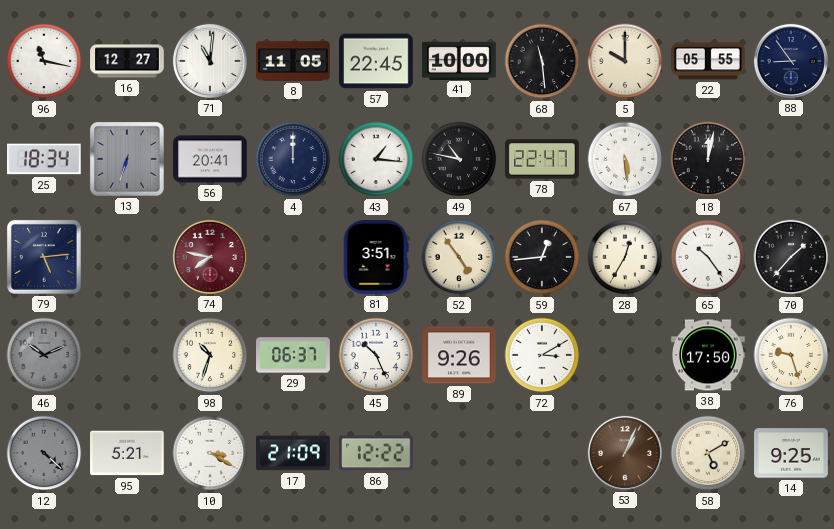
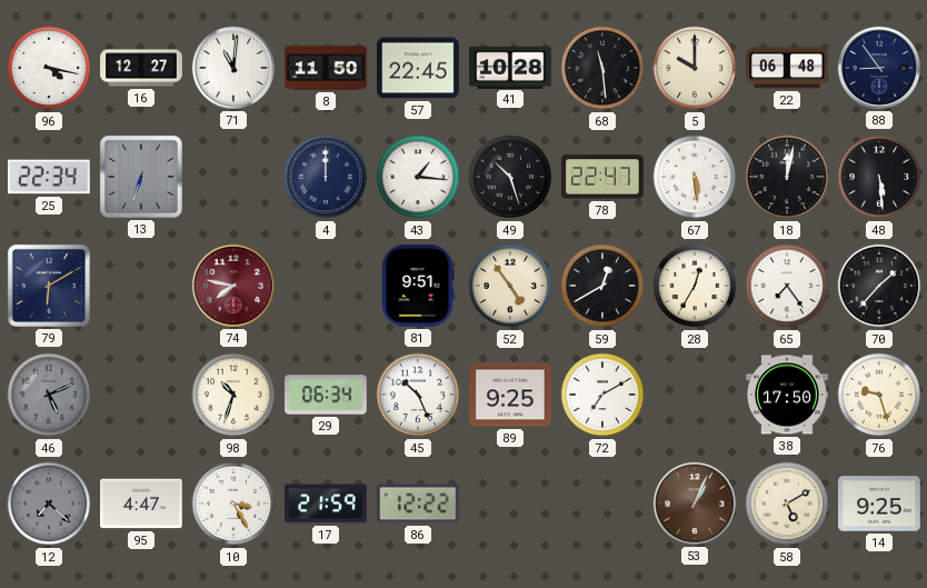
96: 11:17 -> 4:17 (49, 68)
8: 11:05 -> 11:50 (326, 68)
41: 10:00 -> 10:28 (510, 67)
22: 05:55 -> 06:48 (787, 68)
25: 18:34 -> 22:34 (50, 177)
56: 20:41 -> none (210, 159)
49: 10:47 -> 10:27 (510, 177)
48: none -> 5:29 (879, 177)
79: 5:14 -> 6:10 (49, 286)
81: 3:51 -> 9:51 (418, 287)
59: 12:44 -> 12:40 (602, 286)
65: 10:24 -> 7:24 (787, 286)
46: 10:11 -> 5:11 (49, 395)
29: 06:37 -> 06:34 (326, 395)
89: 9:26 -> 9:25 (510, 395)
72: 3:10 -> 7:10 (602, 395)
12: 4:22 -> 7:22 (49, 504)
95: 5:21 -> 4:47 (141, 504)
10: 3:20 -> 3:25 (233, 504)
17: 21:09 -> 21:59 (326, 504)
